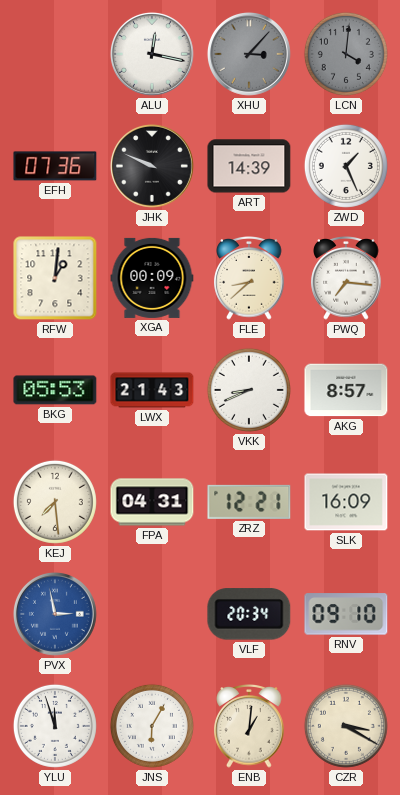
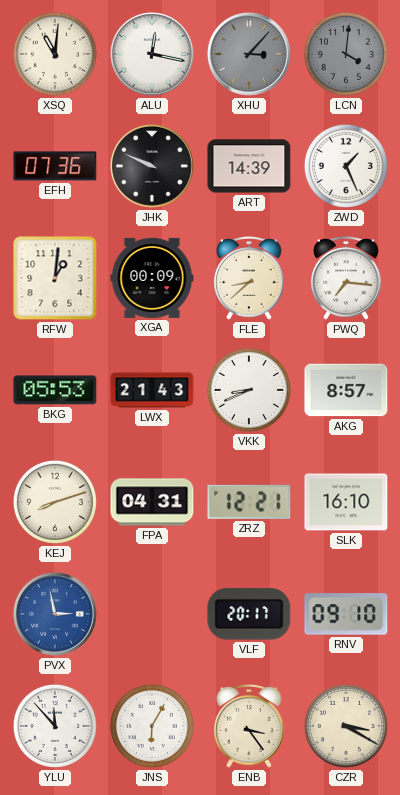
XSQ: none -> 11:01 (55, 54)
KEJ: 7:29 -> 8:12 (55, 502)
SLK: 16:09 -> 16:10 (346, 502)
VLF: 20:34 -> 20:17 (249, 614)
YLU: 11:57 -> 11:53 (55, 726)
ENB: 1:01 -> 3:24 (249, 726)
